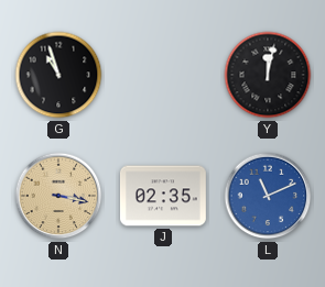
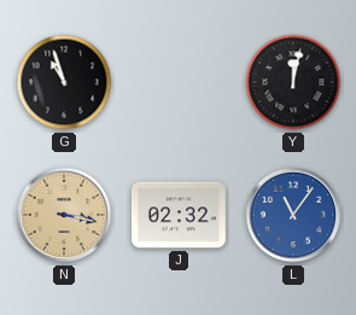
J: 02:35 -> 02:32 (179, 215)
L: 11:11 -> 11:06 (293, 215)
